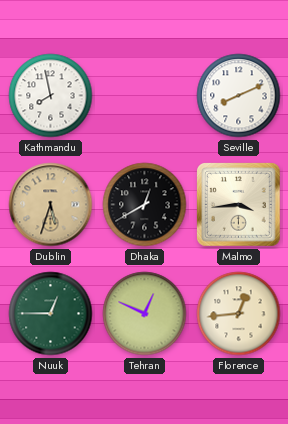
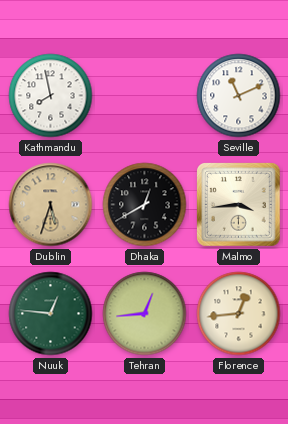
Seville: 8:11 -> 11:11 (239, 96)
Nuuk: 12:45 -> 12:46 (51, 314)
Tehran: 12:49 -> 12:44 (145, 314)
